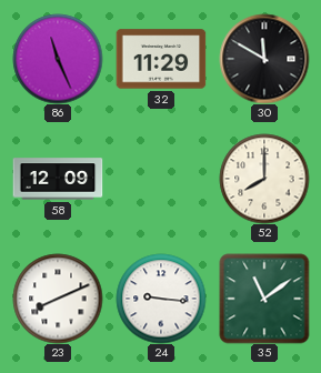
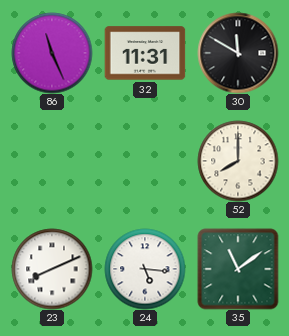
32: 11:29 -> 11:31 (145, 53)
58: 12:09 -> none (58, 179)
24: 9:16 -> 5:16 (145, 269)
